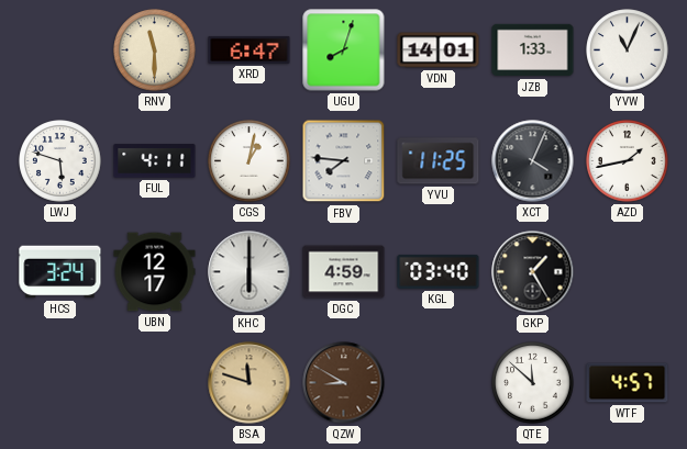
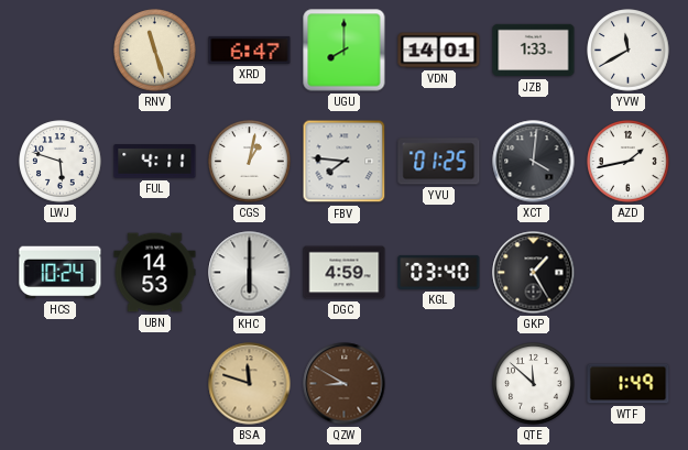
RNV: 11:30 -> 11:27 (155, 51)
UGU: 8:03 -> 8:00 (345, 51)
YVW: 11:04 -> 11:40 (629, 51)
YVU: 11:25 -> 01:25 (439, 162)
XCT: 4:04 -> 4:01 (534, 162)
HCS: 3:24 -> 10:24 (61, 273)
UBN: 12:17 -> 14:53 (155, 273)
WTF: 4:57 -> 1:49 (629, 384)
